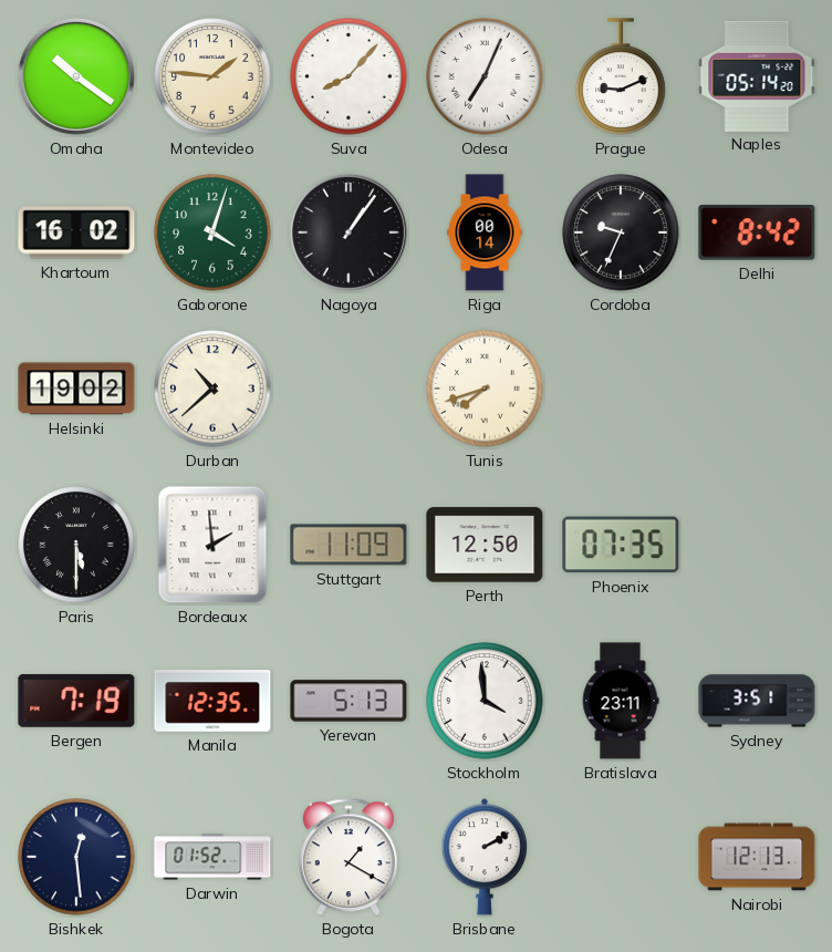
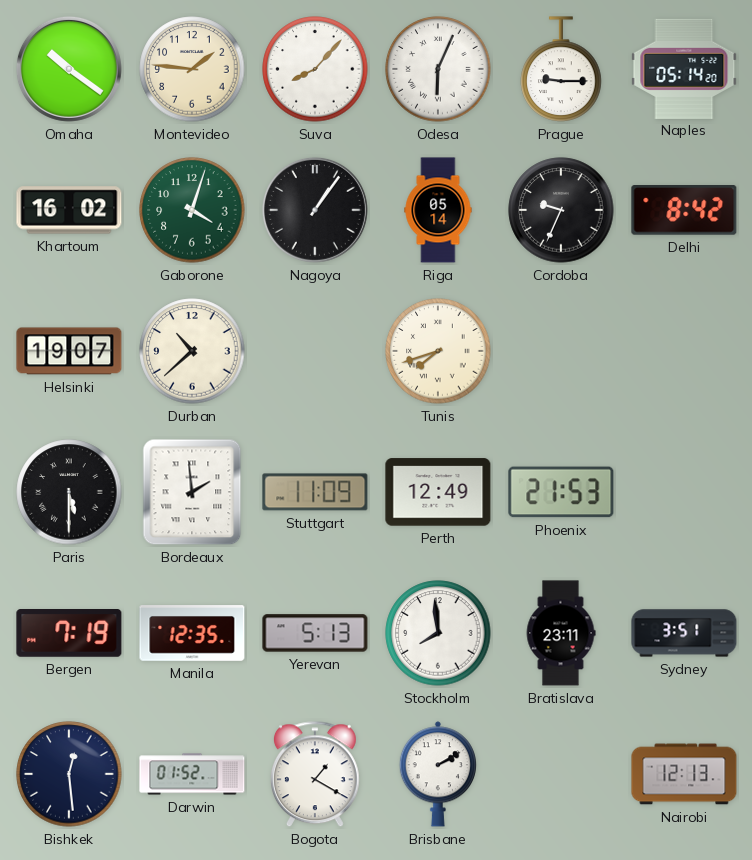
Odesa: 7:04 -> 6:04 (438, 69)
Prague: 9:11 -> 9:15 (561, 69)
Riga: 00:14 -> 05:14 (438, 210)
Helsinki: 19:02 -> 19:07 (69, 351)
Perth: 12:50 -> 12:49 (438, 492)
Phoenix: 07:35 -> 21:53 (561, 492)
Stockholm: 3:59 -> 7:59 (438, 633)
